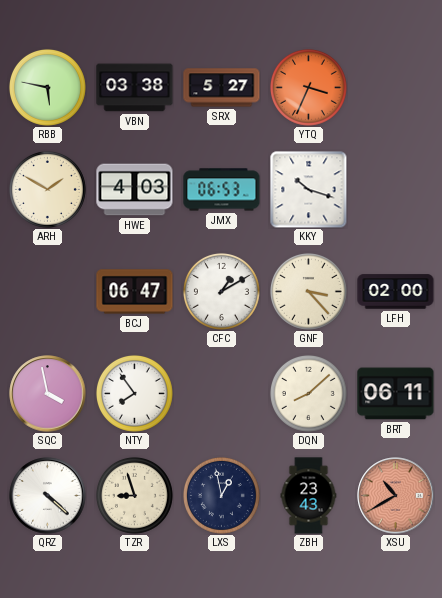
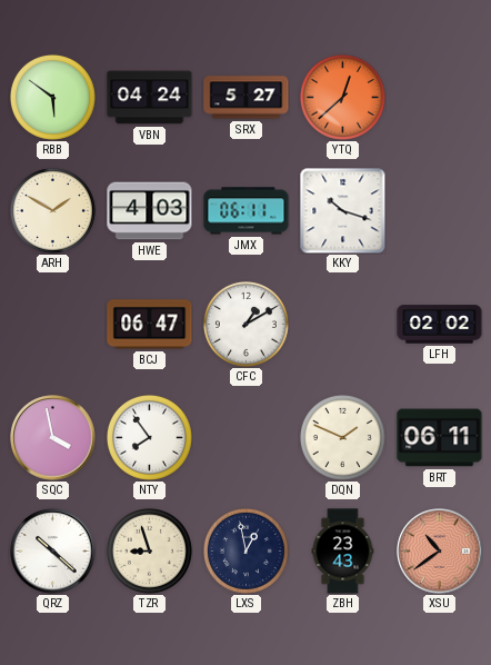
RBB: 5:47 -> 5:51 (52, 97)
VBN: 03:38 -> 04:24 (150, 98)
YTQ: 3:34 -> 12:38 (342, 97)
JMX: 06:53 -> 06:11 (247, 211)
GNF: 3:23 -> none (308, 291)
LFH: 02:00 -> 02:02 (440, 325)
DQN: 8:08 -> 1:49 (342, 437)
QRZ: 4:22 -> 10:22 (53, 552)
XSU: 10:40 -> 10:39 (440, 552)
